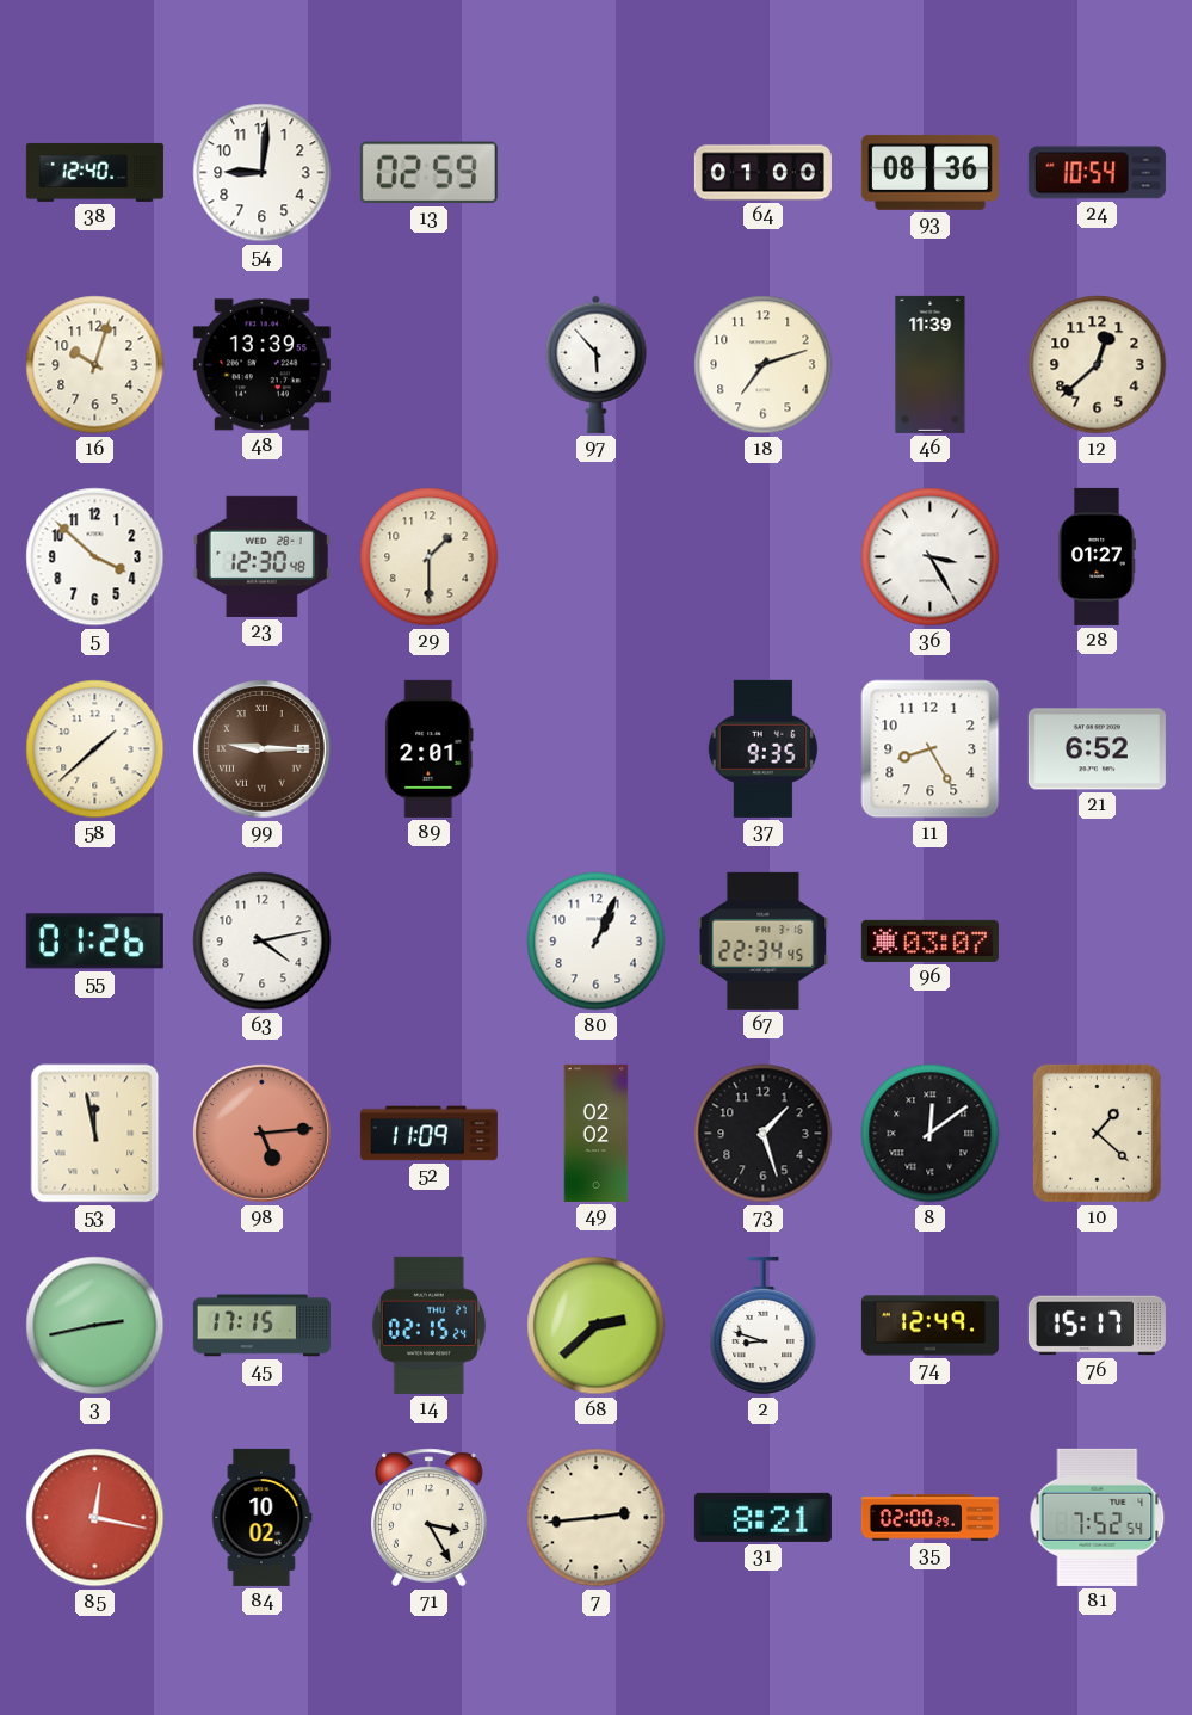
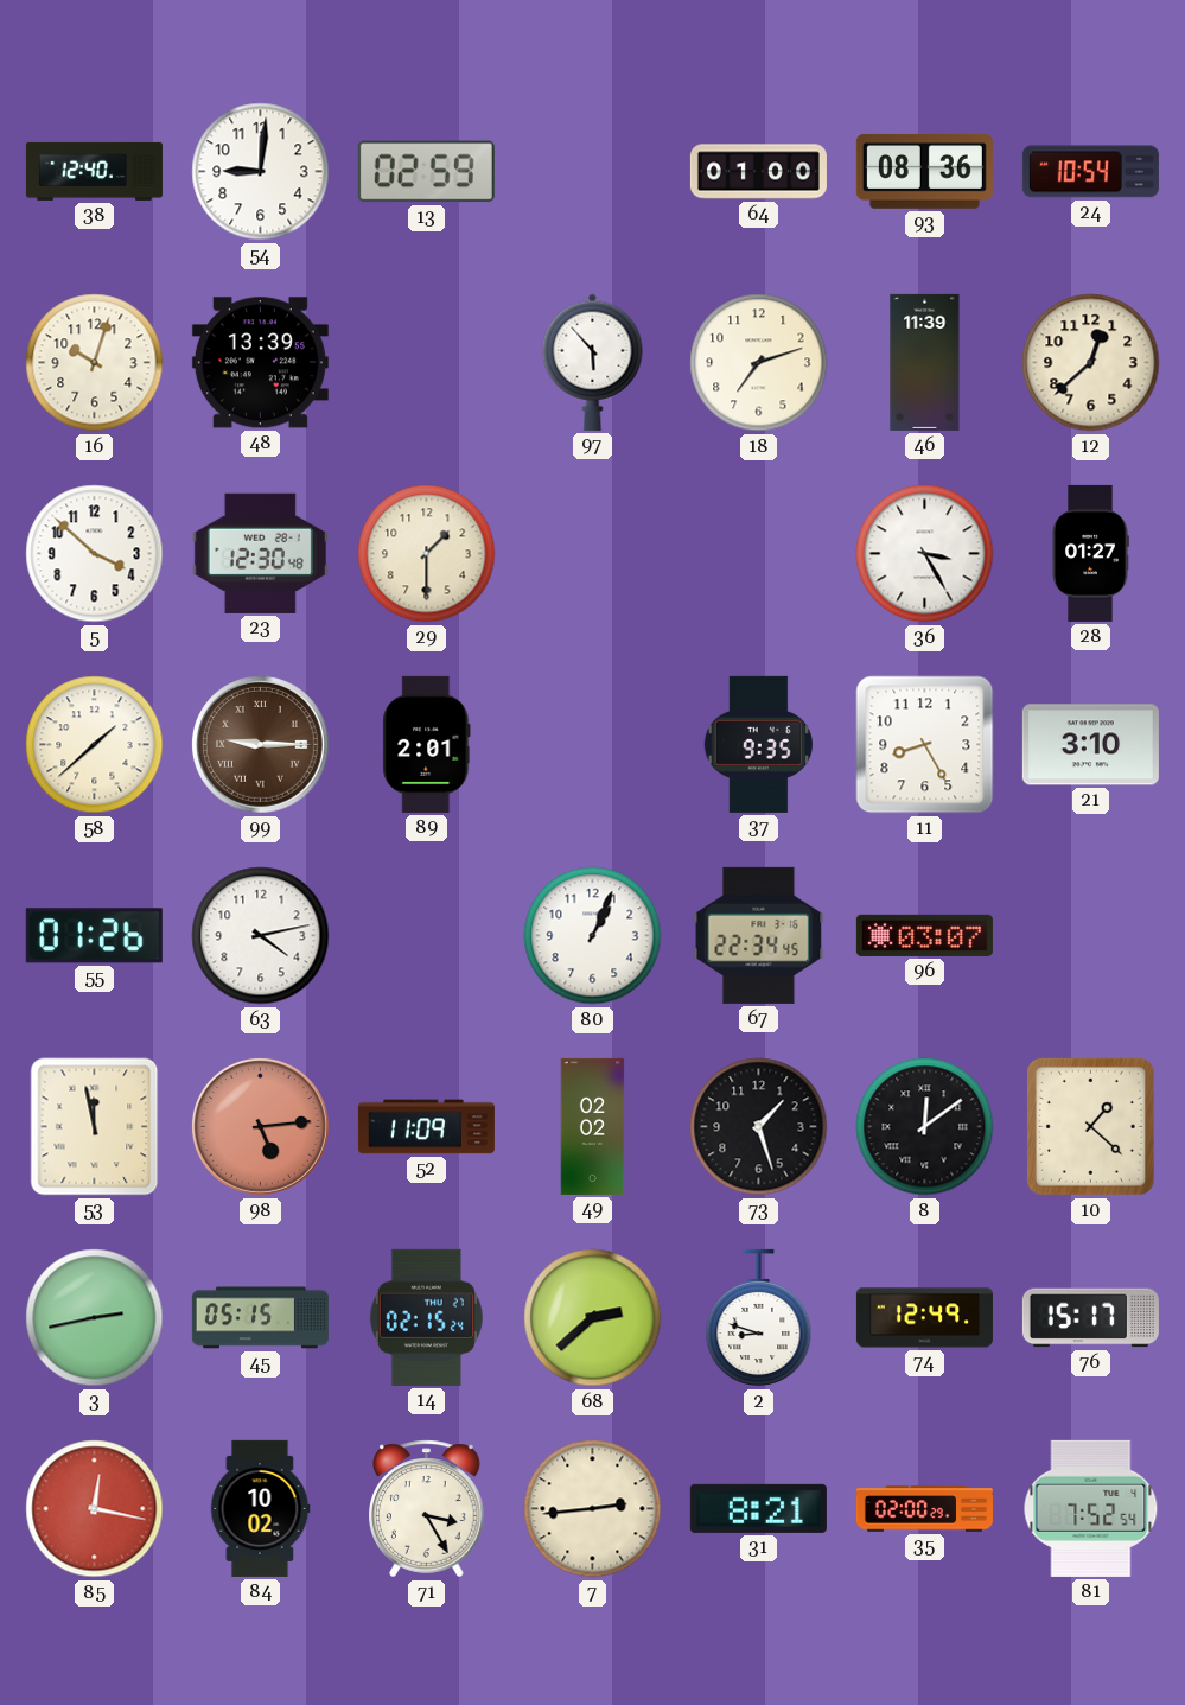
21: 6:52 -> 3:10 (1090, 745)
45: 17:15 -> 05:15 (260, 1318)
